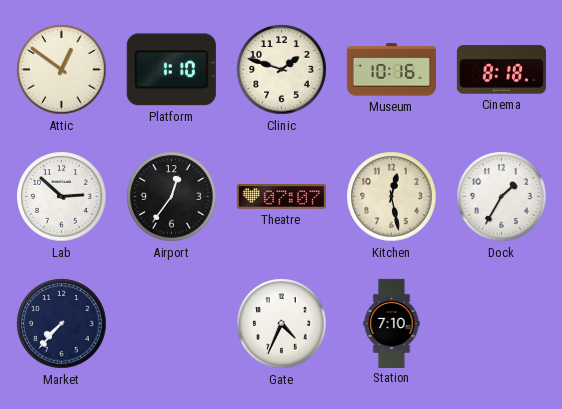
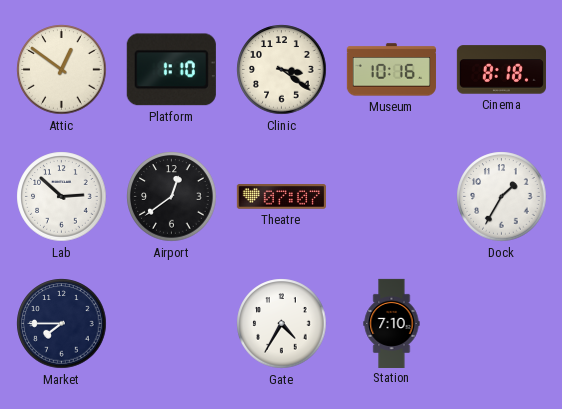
Clinic: 1:48 -> 3:21 (282, 70)
Airport: 12:36 -> 12:39 (172, 197)
Kitchen: 12:28 -> none (392, 197)
Market: 7:37 -> 7:45 (62, 324)
Gate: 4:34 -> 4:35 (282, 324)
